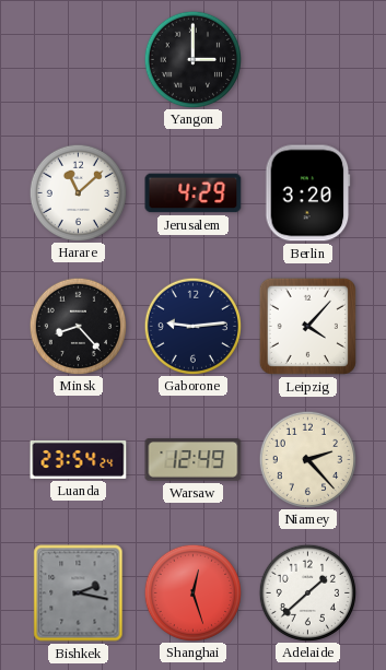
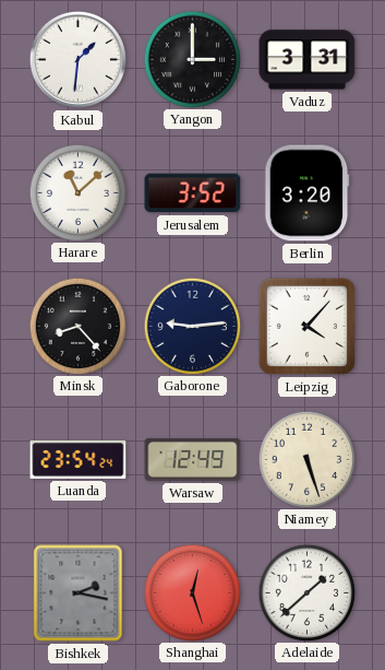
Kabul: none -> 1:31 (77, 59)
Vaduz: none -> 3:31 (308, 60)
Jerusalem: 4:29 -> 3:52 (193, 193)
Niamey: 2:23 -> 5:27 (306, 459)
